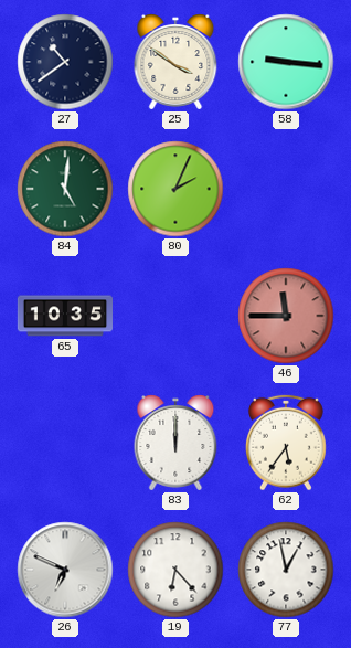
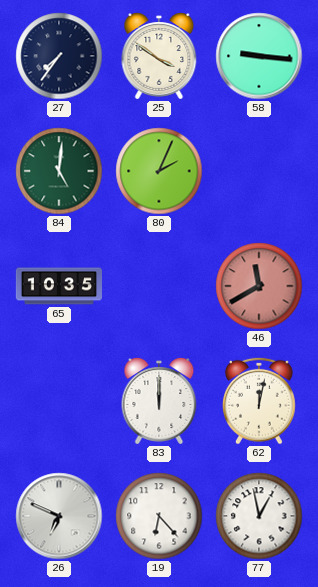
27: 10:39 -> 7:36 (59, 56)
46: 11:45 -> 11:40 (259, 286)
62: 5:36 -> 12:02 (260, 401)
